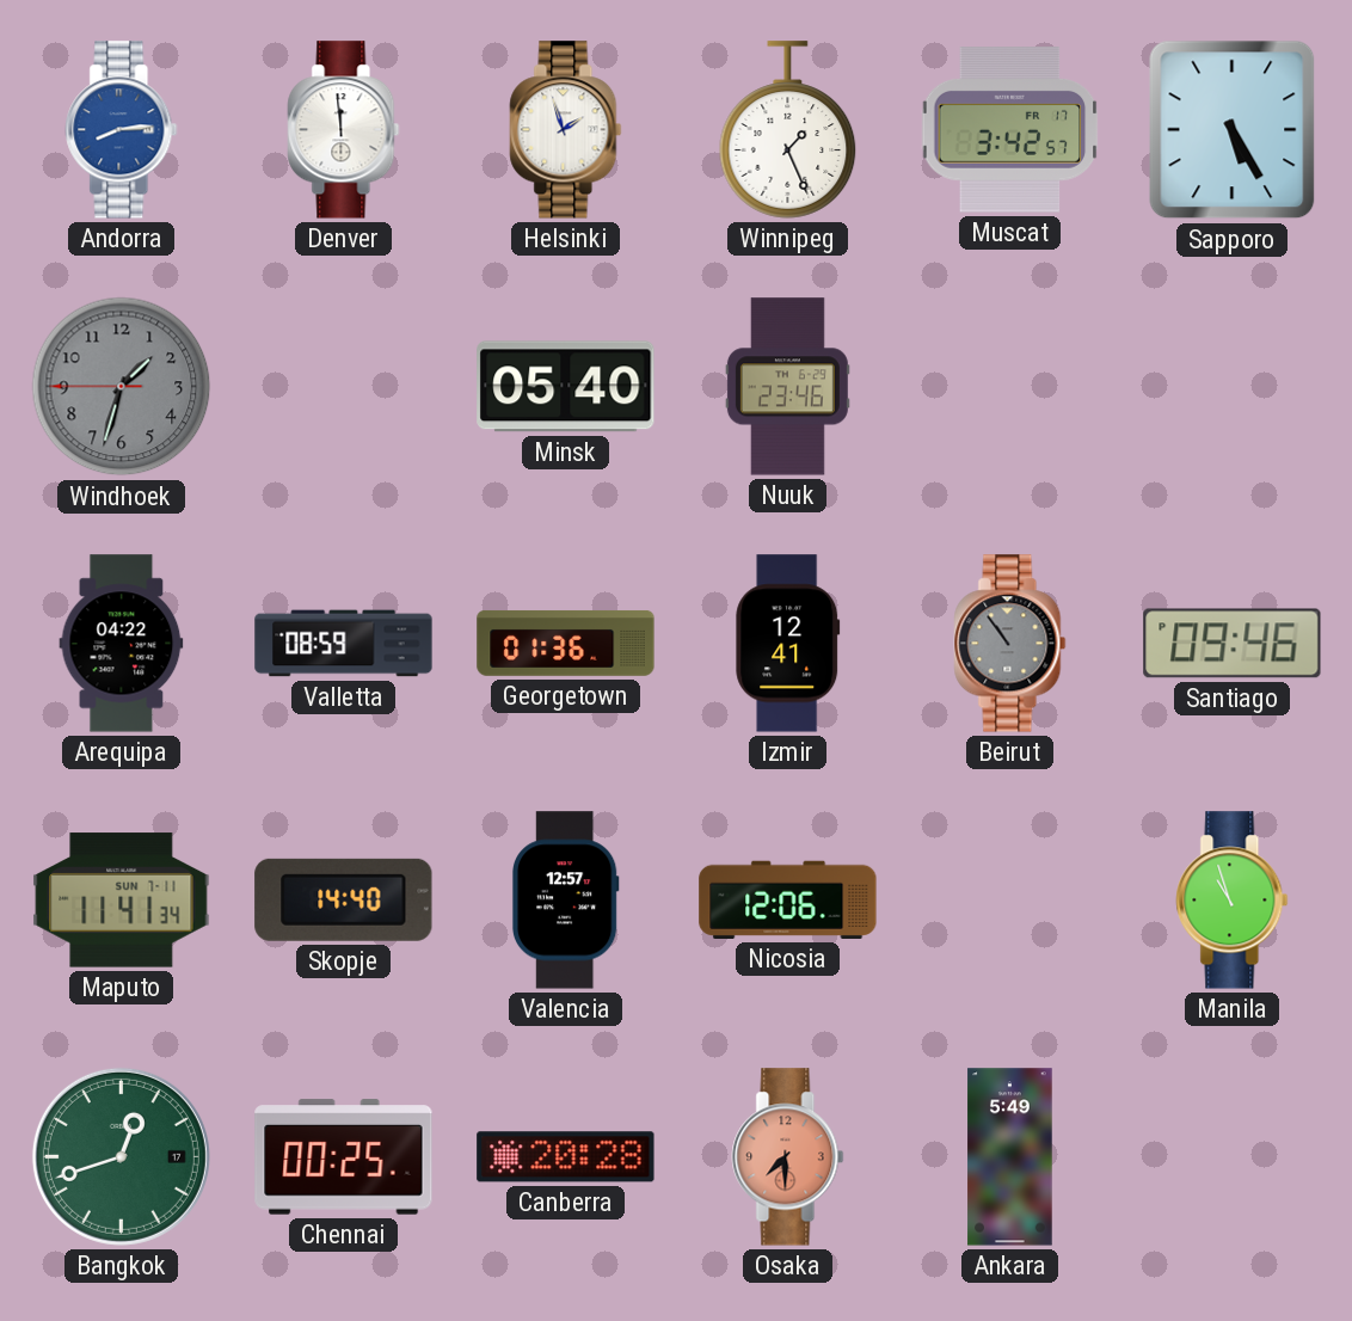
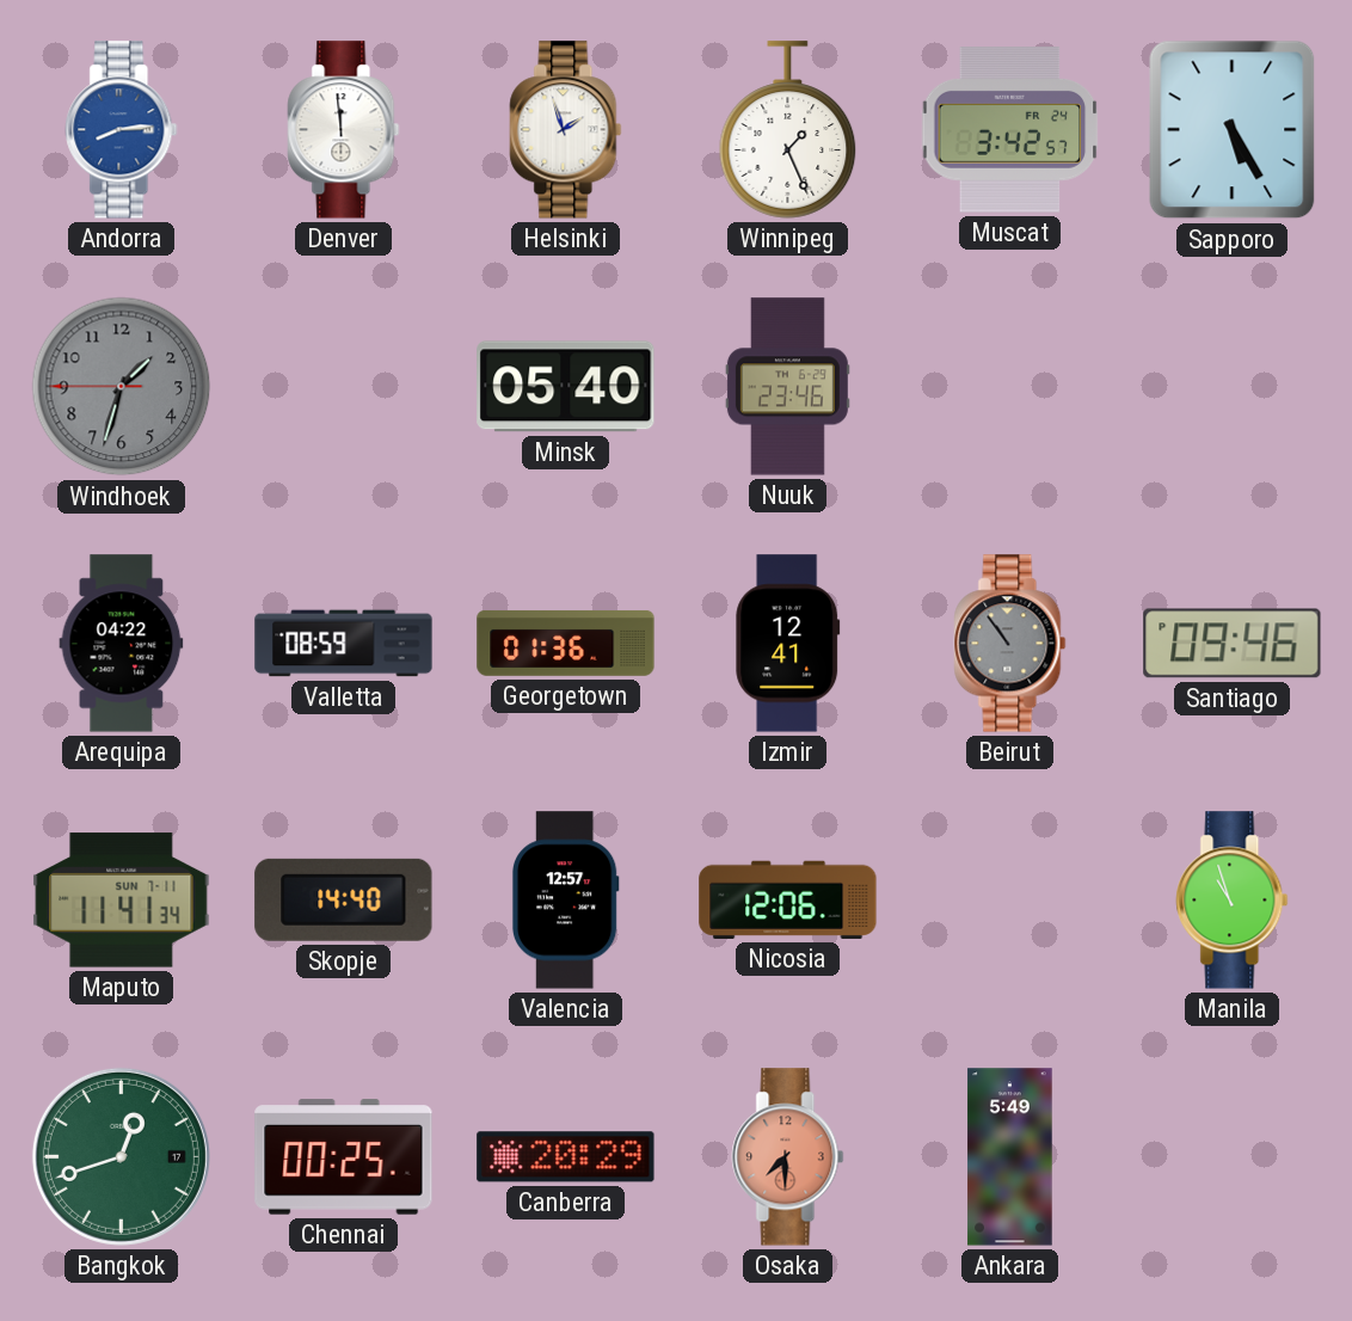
Muscat date: FR 17 -> FR 24 (1010, 130)
Canberra: 20:28 -> 20:29 (566, 1157)
